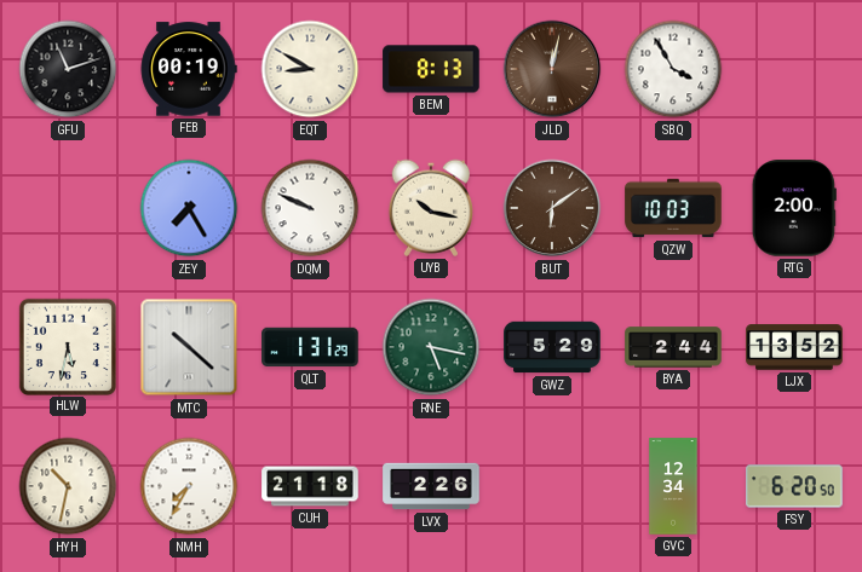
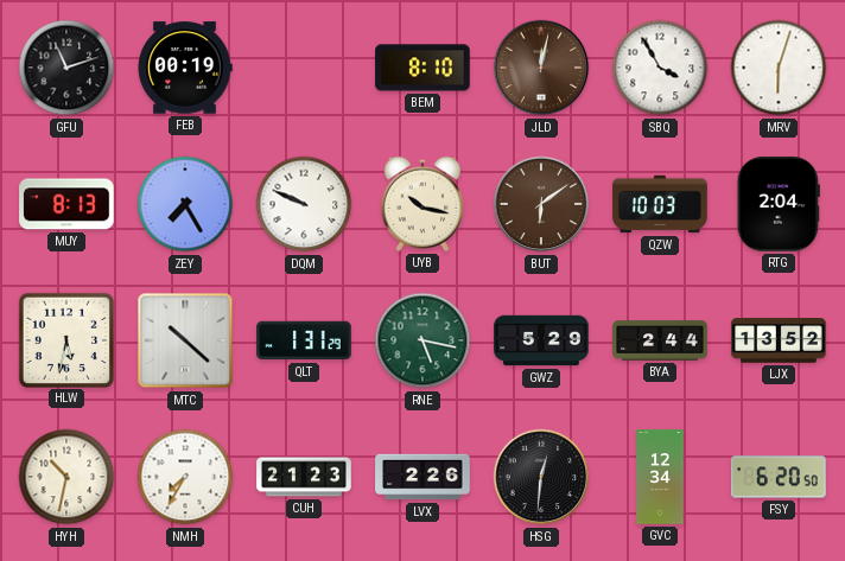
EQT: 8:50 -> none (310, 69)
BEM: 8:13 -> 8:10 (422, 68)
MRV: none -> 6:03 (779, 68)
MUY: none -> 8:13 (66, 204)
RTG: 2:00 -> 2:04 (779, 204)
CUH: 21:18 -> 21:23 (304, 477)
HSG: none -> 12:31 (541, 477)
